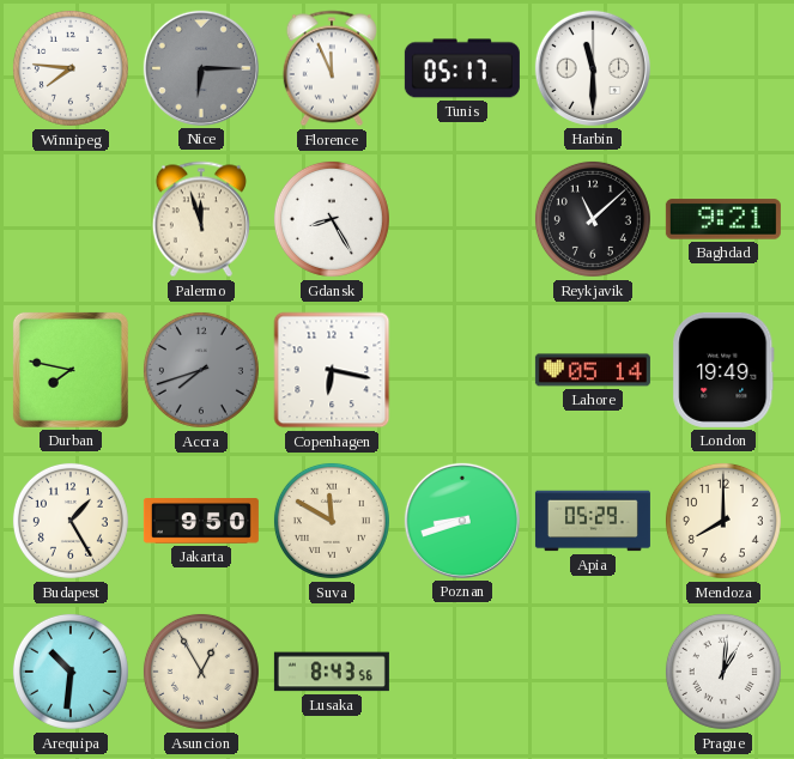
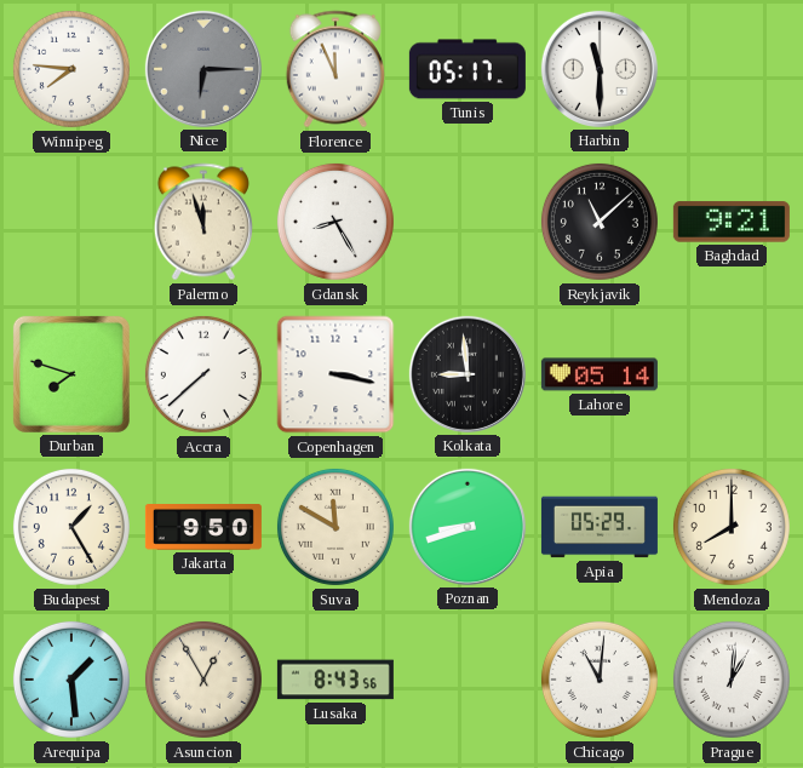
Durban: 7:47 -> 7:48 (71, 374)
Accra: 7:42 -> 7:38 (203, 374)
Accra dial: grey -> white (203, 374)
Copenhagen: 6:17 -> 3:17 (335, 374)
Kolkata: none -> 8:59 (468, 374)
London: 19:49 -> none (723, 370)
Arequipa: 10:31 -> 1:29 (71, 680)
Chicago: none -> 11:01 (600, 680)
